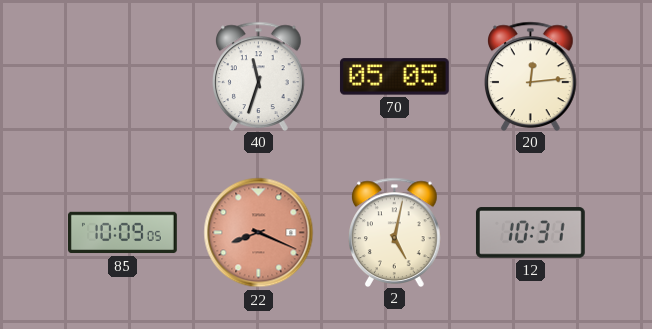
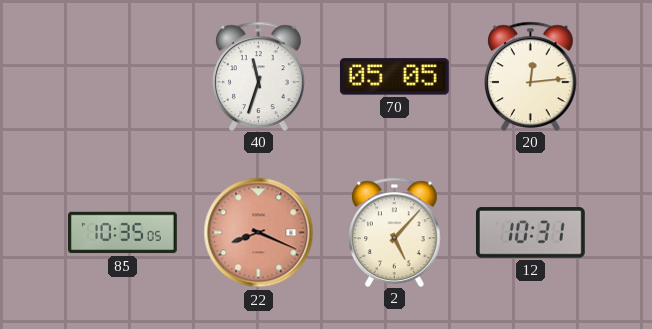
85: 10:09 -> 10:35 (123, 233)
2: 5:02 -> 5:07 (395, 232)
